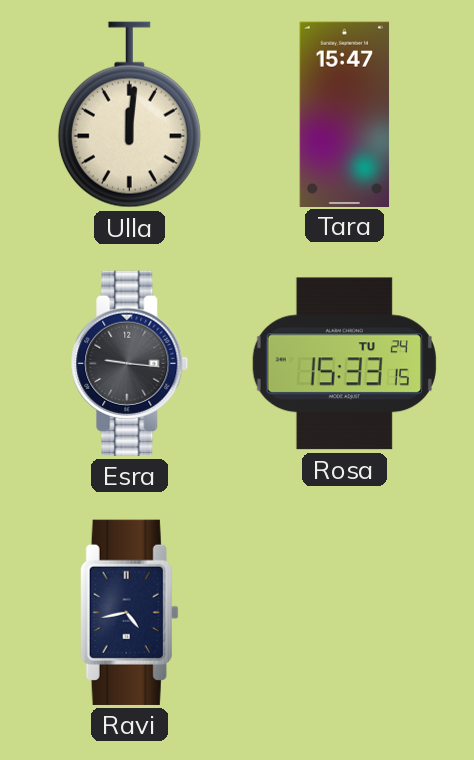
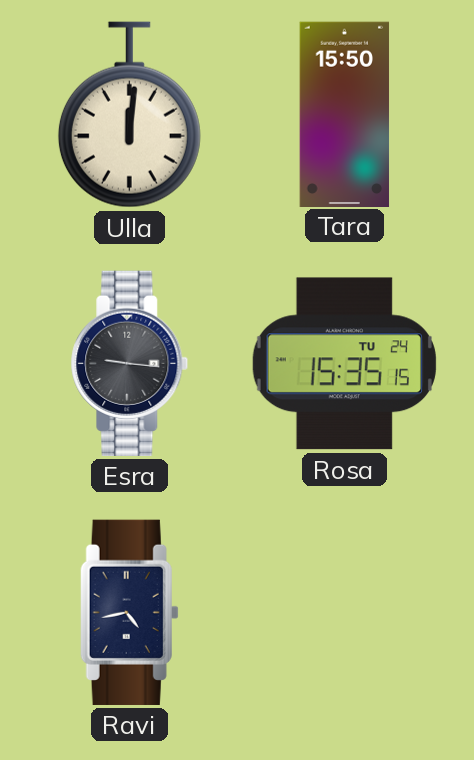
Tara: 15:47 -> 15:50 (345, 114)
Rosa: 15:33 -> 15:35 (344, 364)
